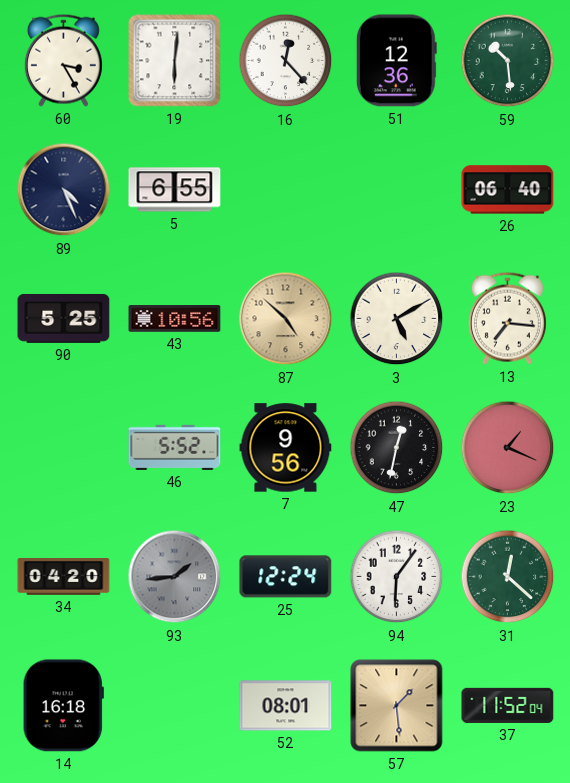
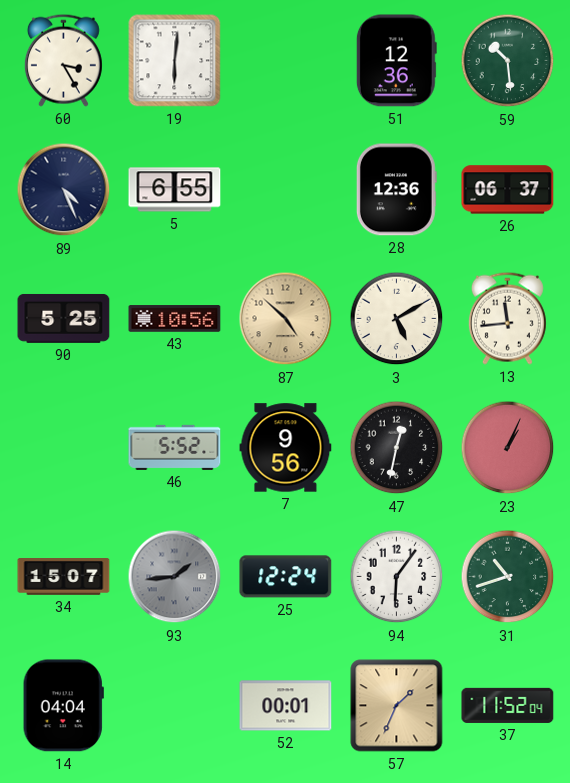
16: 12:23 -> none (286, 61)
28: none -> 12:36 (396, 190)
26: 06:40 -> 06:37 (508, 190)
13: 7:16 -> 11:44 (507, 318)
23: 1:19 -> 1:04 (508, 448)
34: 04:20 -> 15:07 (64, 577)
31: 12:22 -> 10:42 (508, 577)
14: 16:18 -> 04:04 (63, 706)
52: 08:01 -> 00:01 (286, 706)
57: 1:29 -> 1:34 (397, 706)
